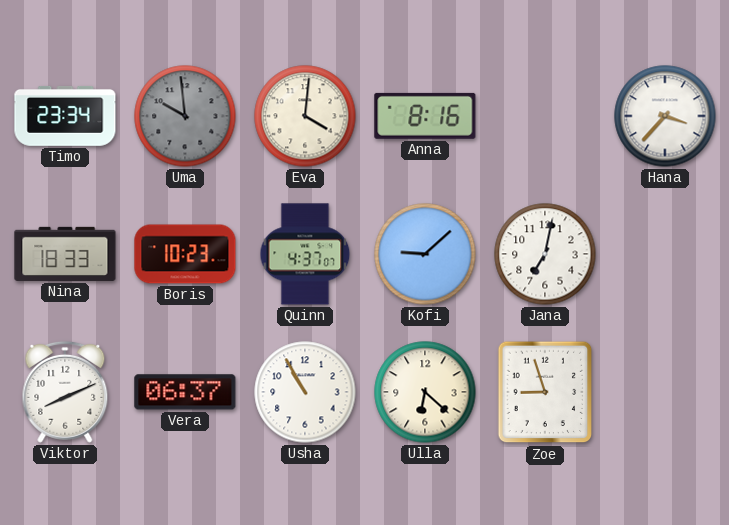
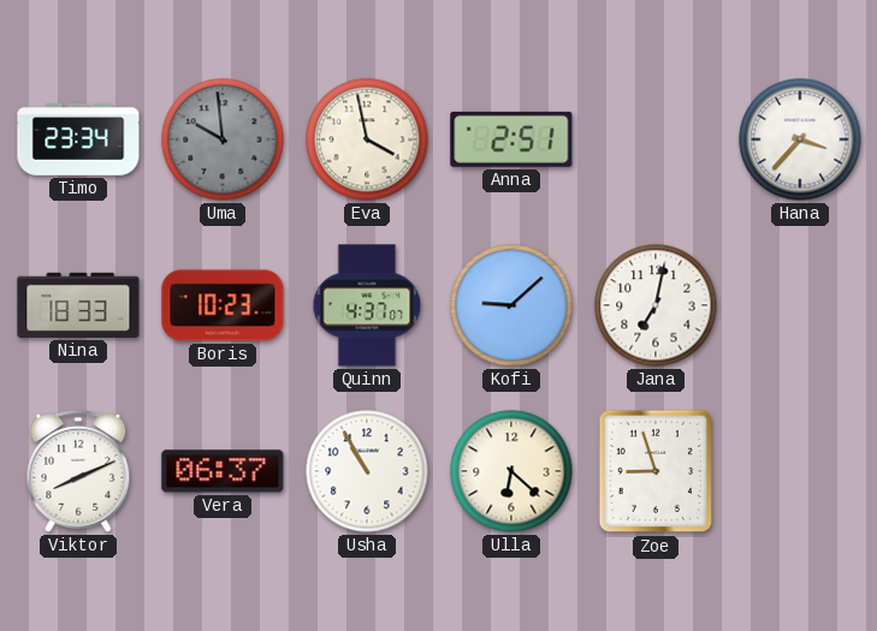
Eva: 4:01 -> 3:58 (367, 139)
Anna: 8:16 -> 2:51 (511, 139)
